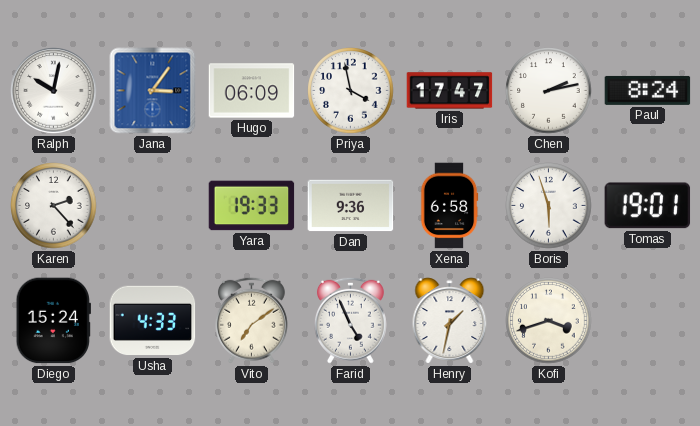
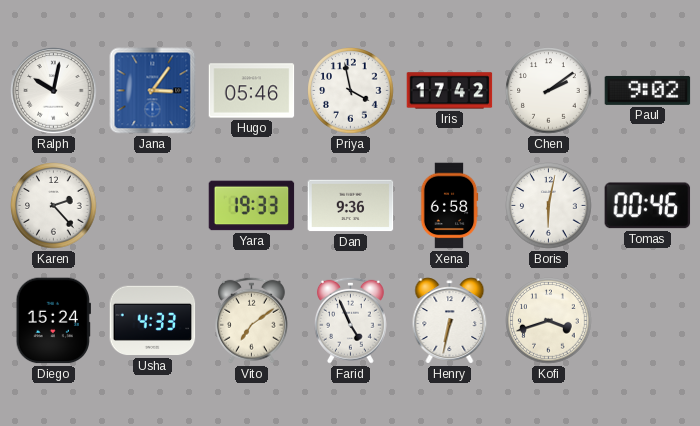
Hugo: 06:09 -> 05:46 (252, 91)
Iris: 17:47 -> 17:42 (450, 91)
Chen: 2:13 -> 2:09 (549, 91)
Paul: 8:24 -> 9:02 (648, 90)
Boris: 5:57 -> 6:02 (549, 206)
Tomas: 19:01 -> 00:46 (648, 206)
Henry: 1:32 -> 6:32 (450, 321)
